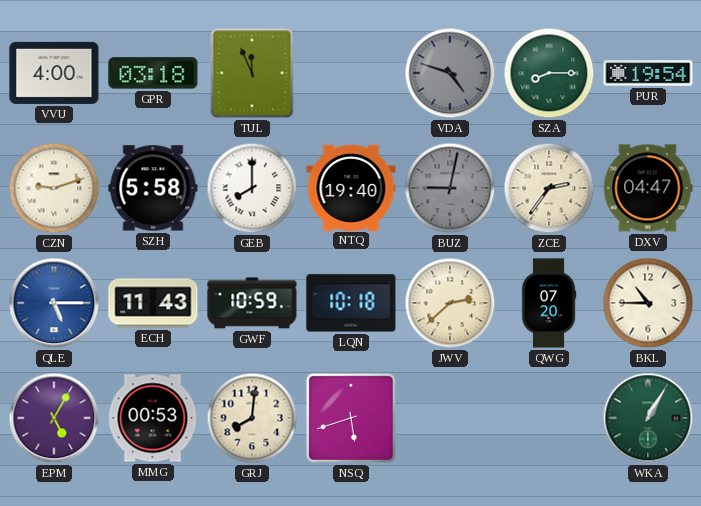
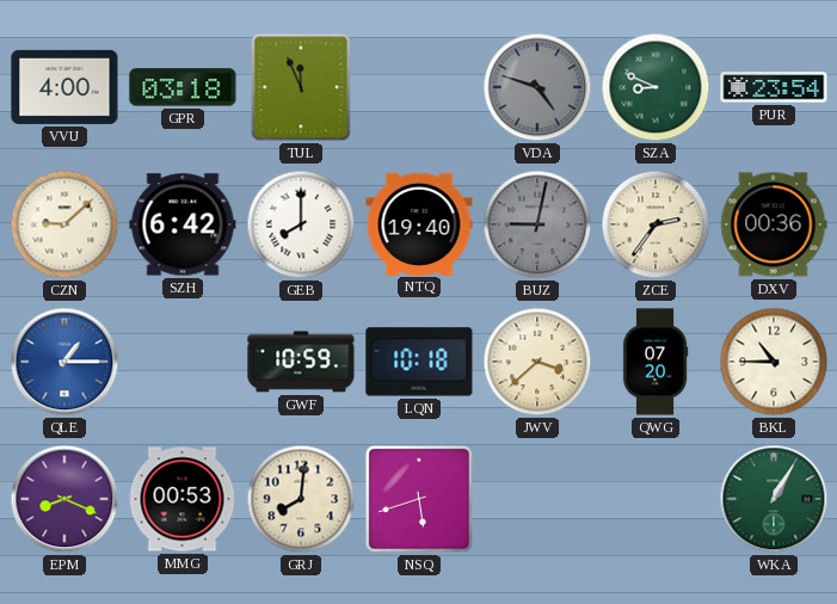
SZA: 8:15 -> 8:49 (656, 87)
PUR: 19:54 -> 23:54 (774, 87)
CZN: 9:12 -> 9:08 (64, 224)
SZH: 5:58 -> 6:42 (183, 224)
DXV: 04:47 -> 00:36 (774, 224)
QLE: 5:15 -> 1:15 (64, 362)
ECH: 11:43 -> none (153, 303)
JWV: 2:38 -> 3:38 (537, 362)
EPM: 5:05 -> 8:19 (64, 499)
